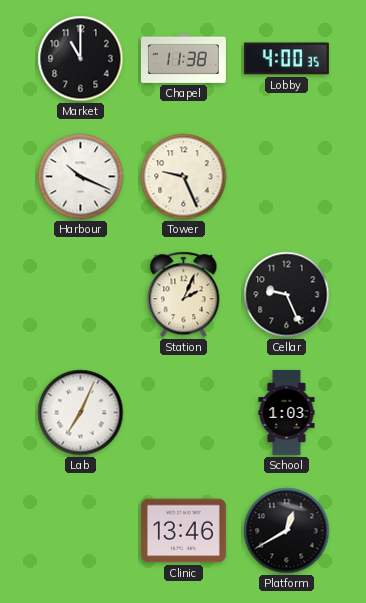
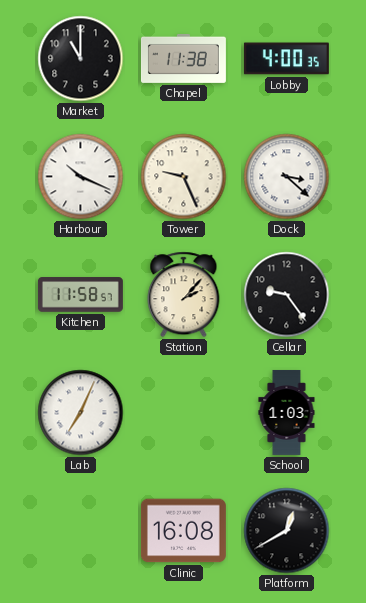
Dock: none -> 3:22 (287, 177)
Kitchen: none -> 11:58 (80, 295)
Station: 2:04 -> 2:07 (184, 295)
Cellar: 9:26 -> 9:24 (287, 295)
Clinic: 13:46 -> 16:08 (183, 531)
